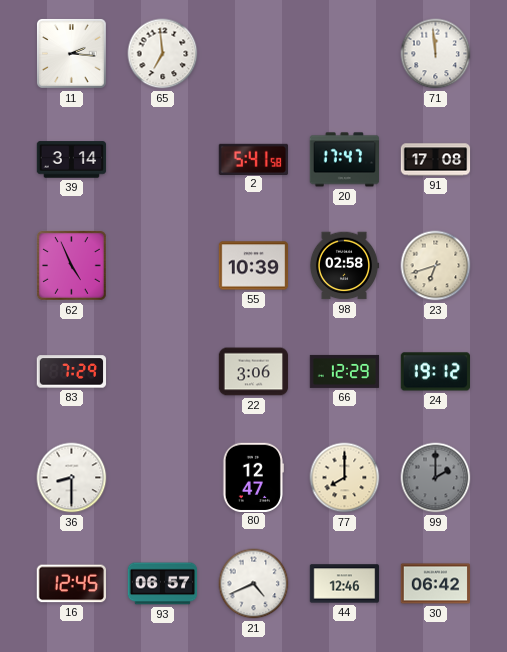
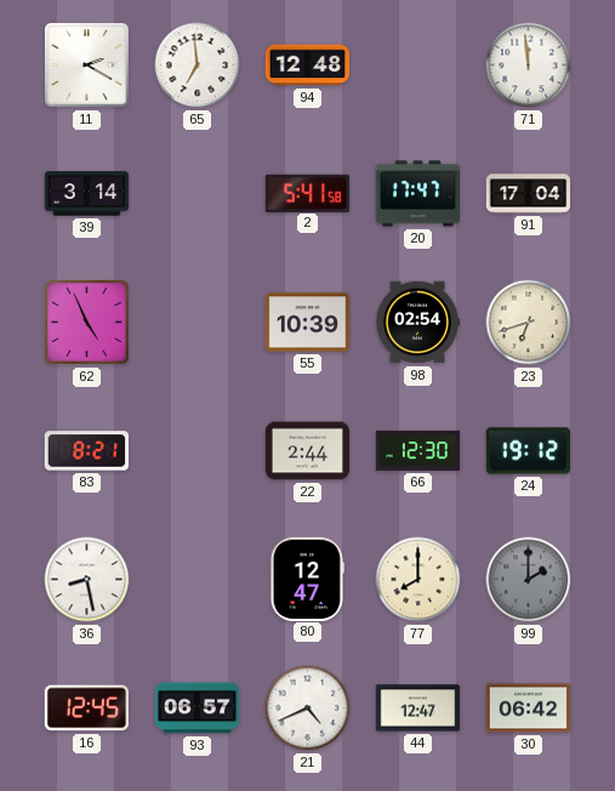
11: 2:16 -> 2:20 (87, 66)
94: none -> 12:48 (308, 66)
91: 17:08 -> 17:04 (529, 194)
98: 02:58 -> 02:54 (417, 323)
83: 7:29 -> 8:21 (87, 451)
22: 3:06 -> 2:44 (308, 451)
66: 12:29 -> 12:30 (418, 450)
36: 8:30 -> 8:28 (87, 580)
44: 12:46 -> 12:47 (418, 709)
